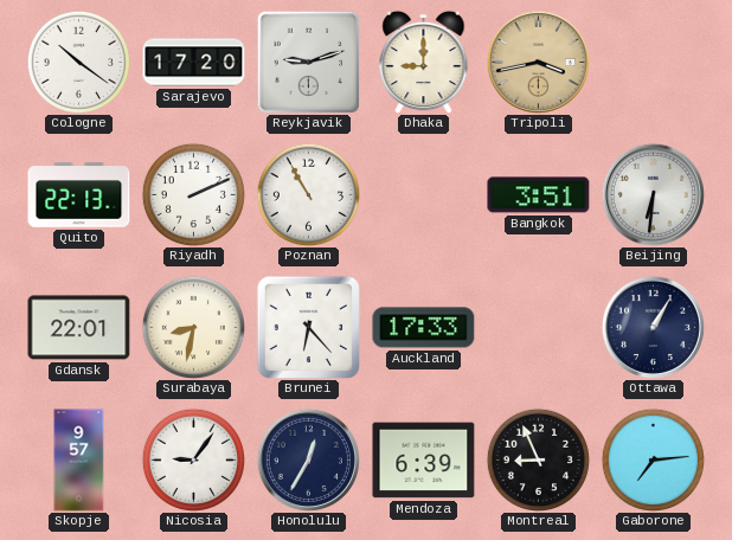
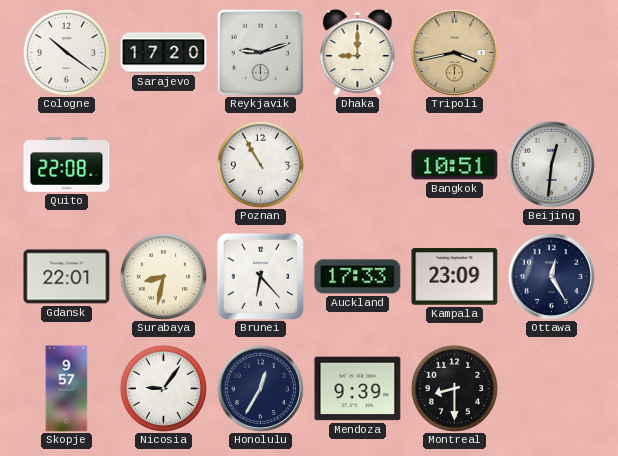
Quito: 22:13 -> 22:08 (67, 165)
Riyadh: 2:11 -> none (193, 194)
Bangkok: 3:51 -> 10:51 (455, 165)
Beijing: 6:31 -> 12:31 (551, 164)
Kampala: none -> 23:09 (455, 277)
Ottawa: 1:05 -> 12:25 (551, 276)
Mendoza: 6:39 -> 9:39 (358, 389)
Montreal: 8:56 -> 8:30 (454, 388)
Gaborone: 7:14 -> none (653, 459)
